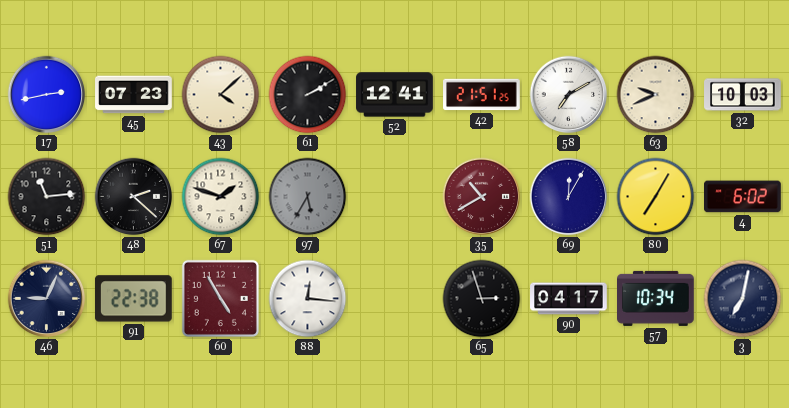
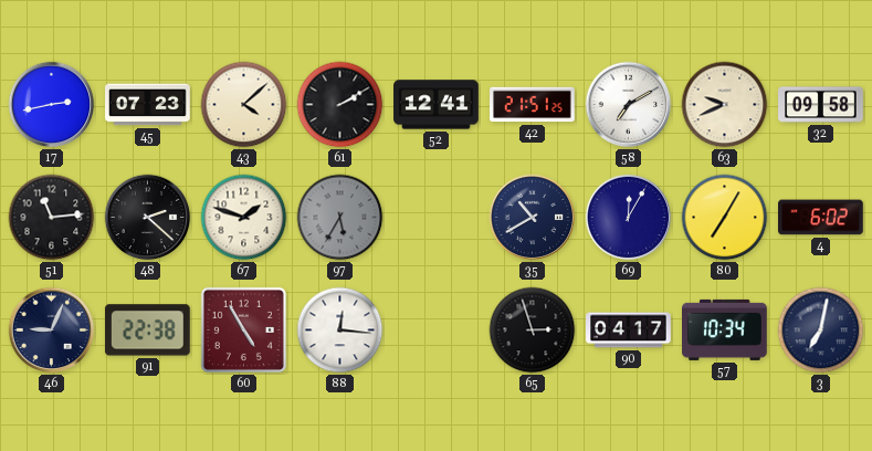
32: 10:03 -> 09:58 (821, 105)
35 dial: burgundy -> navy (533, 218)
